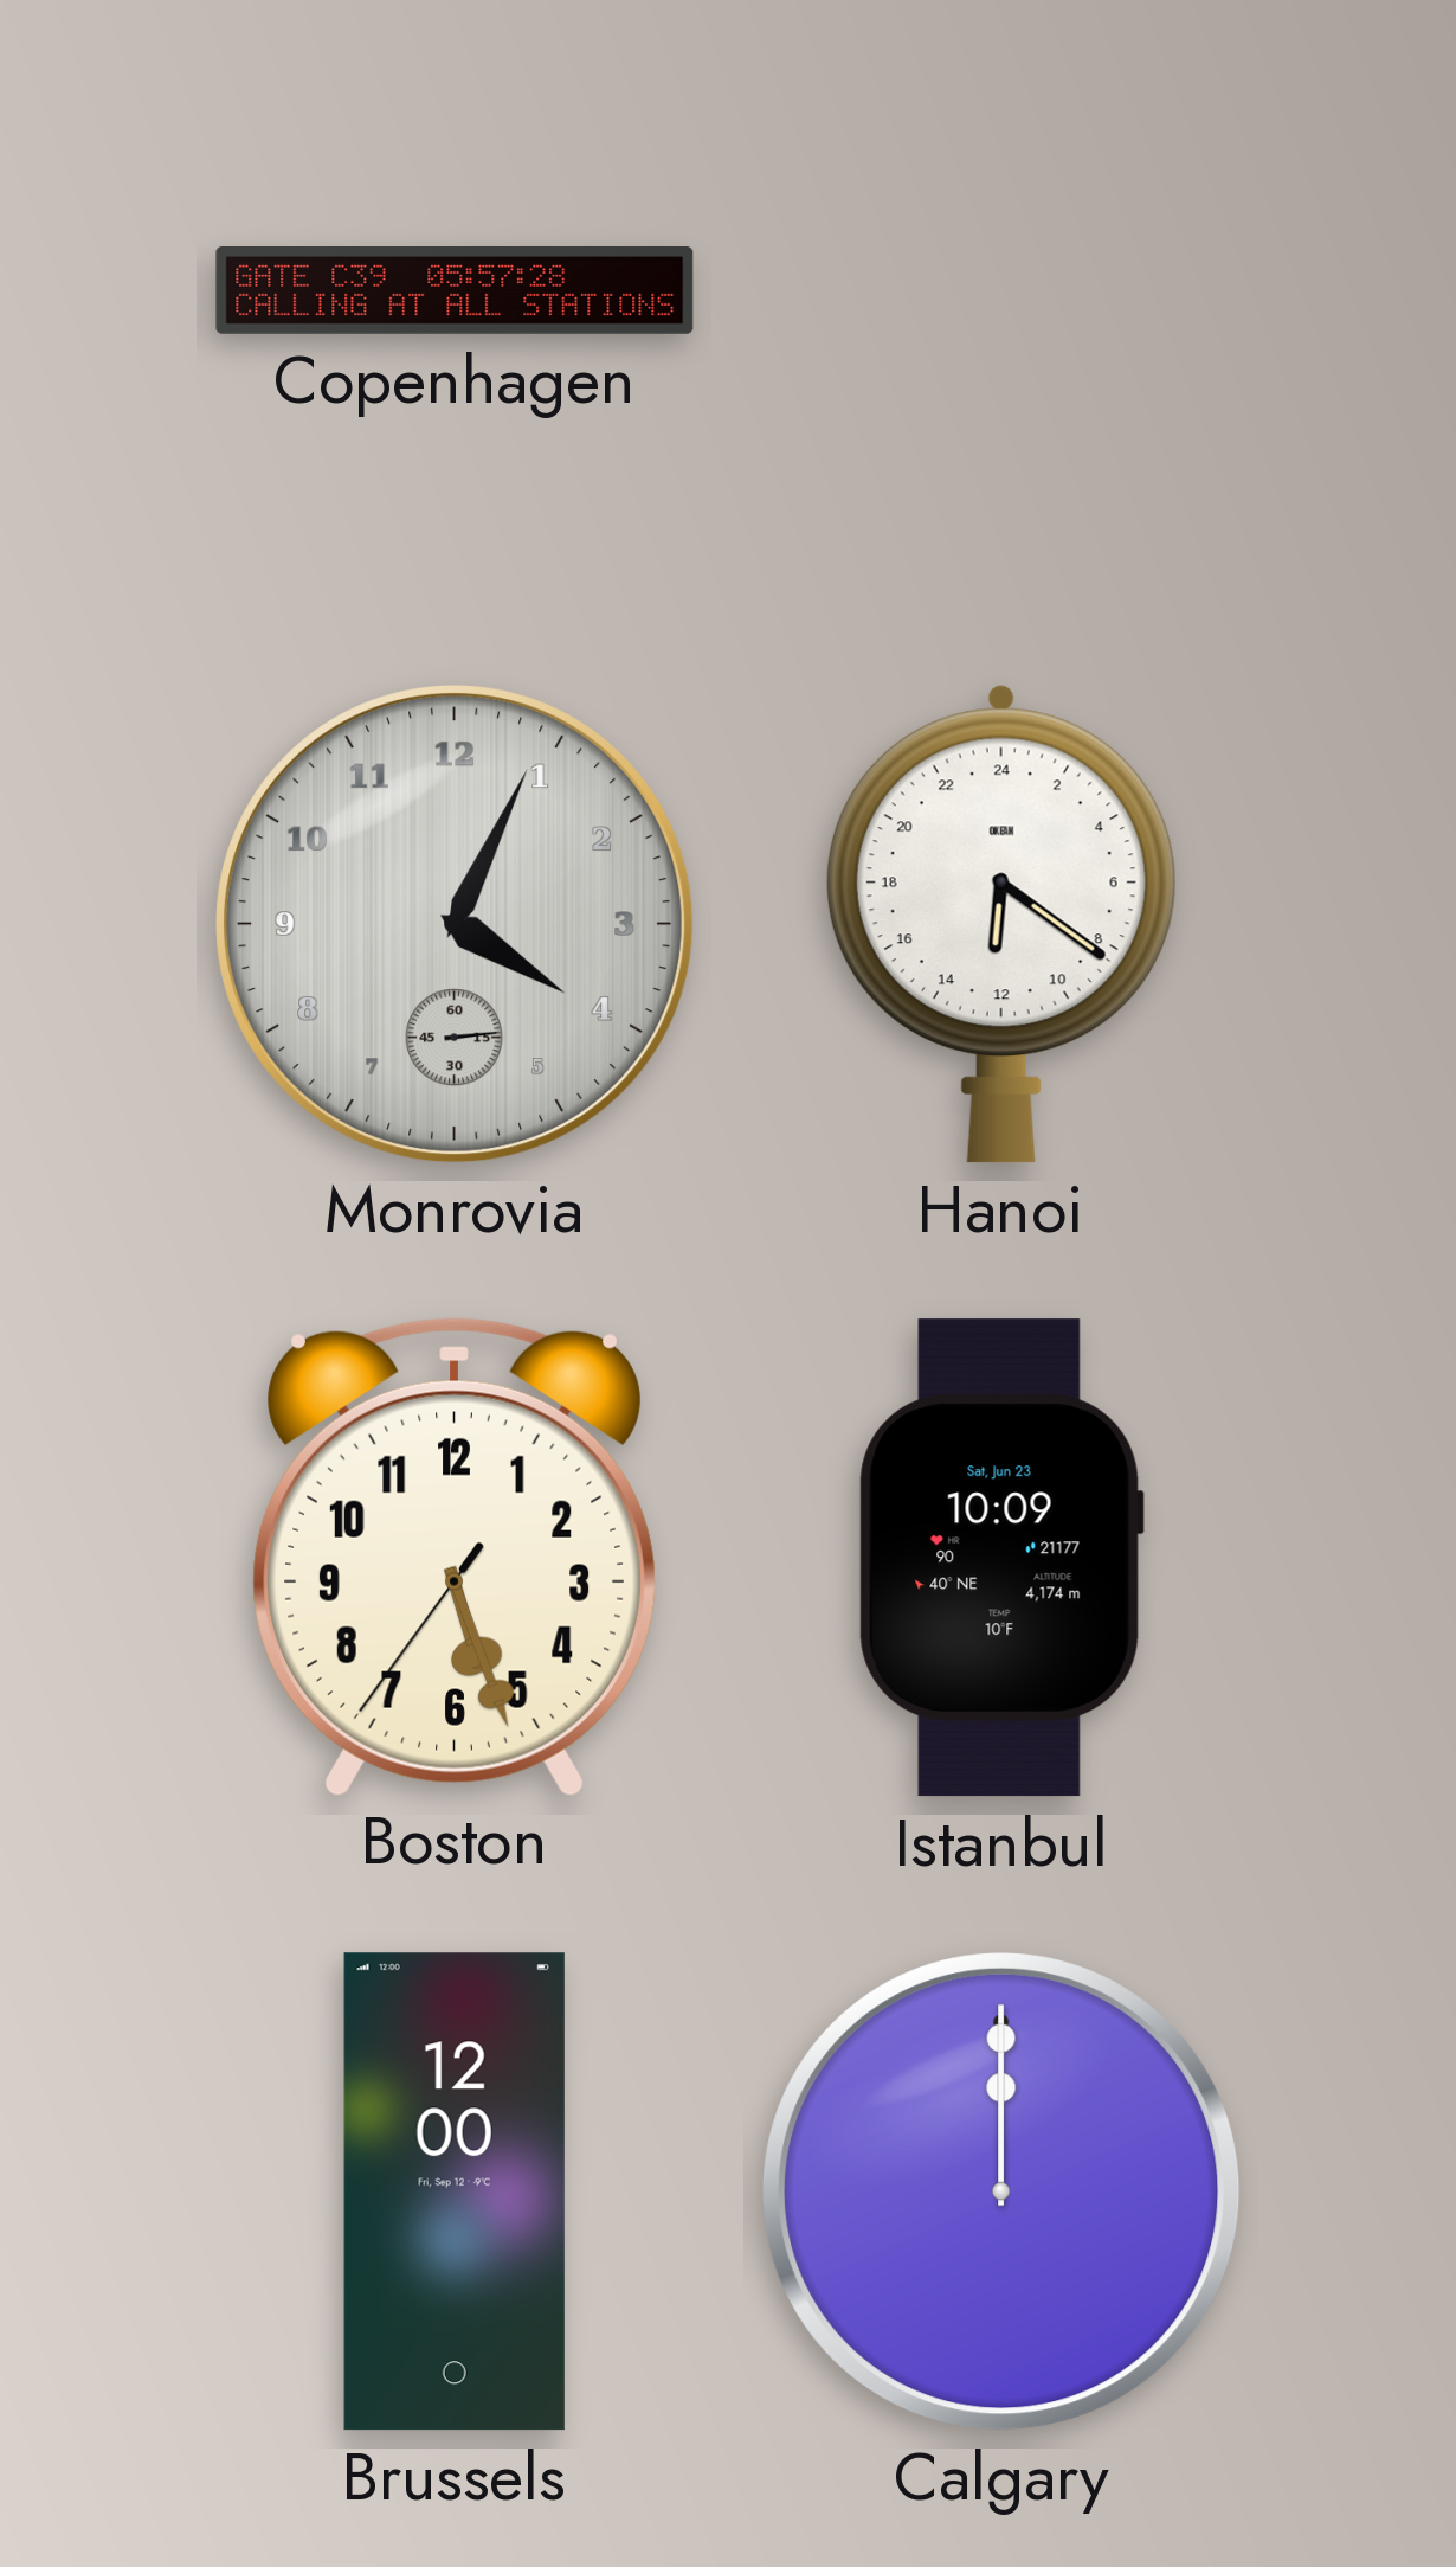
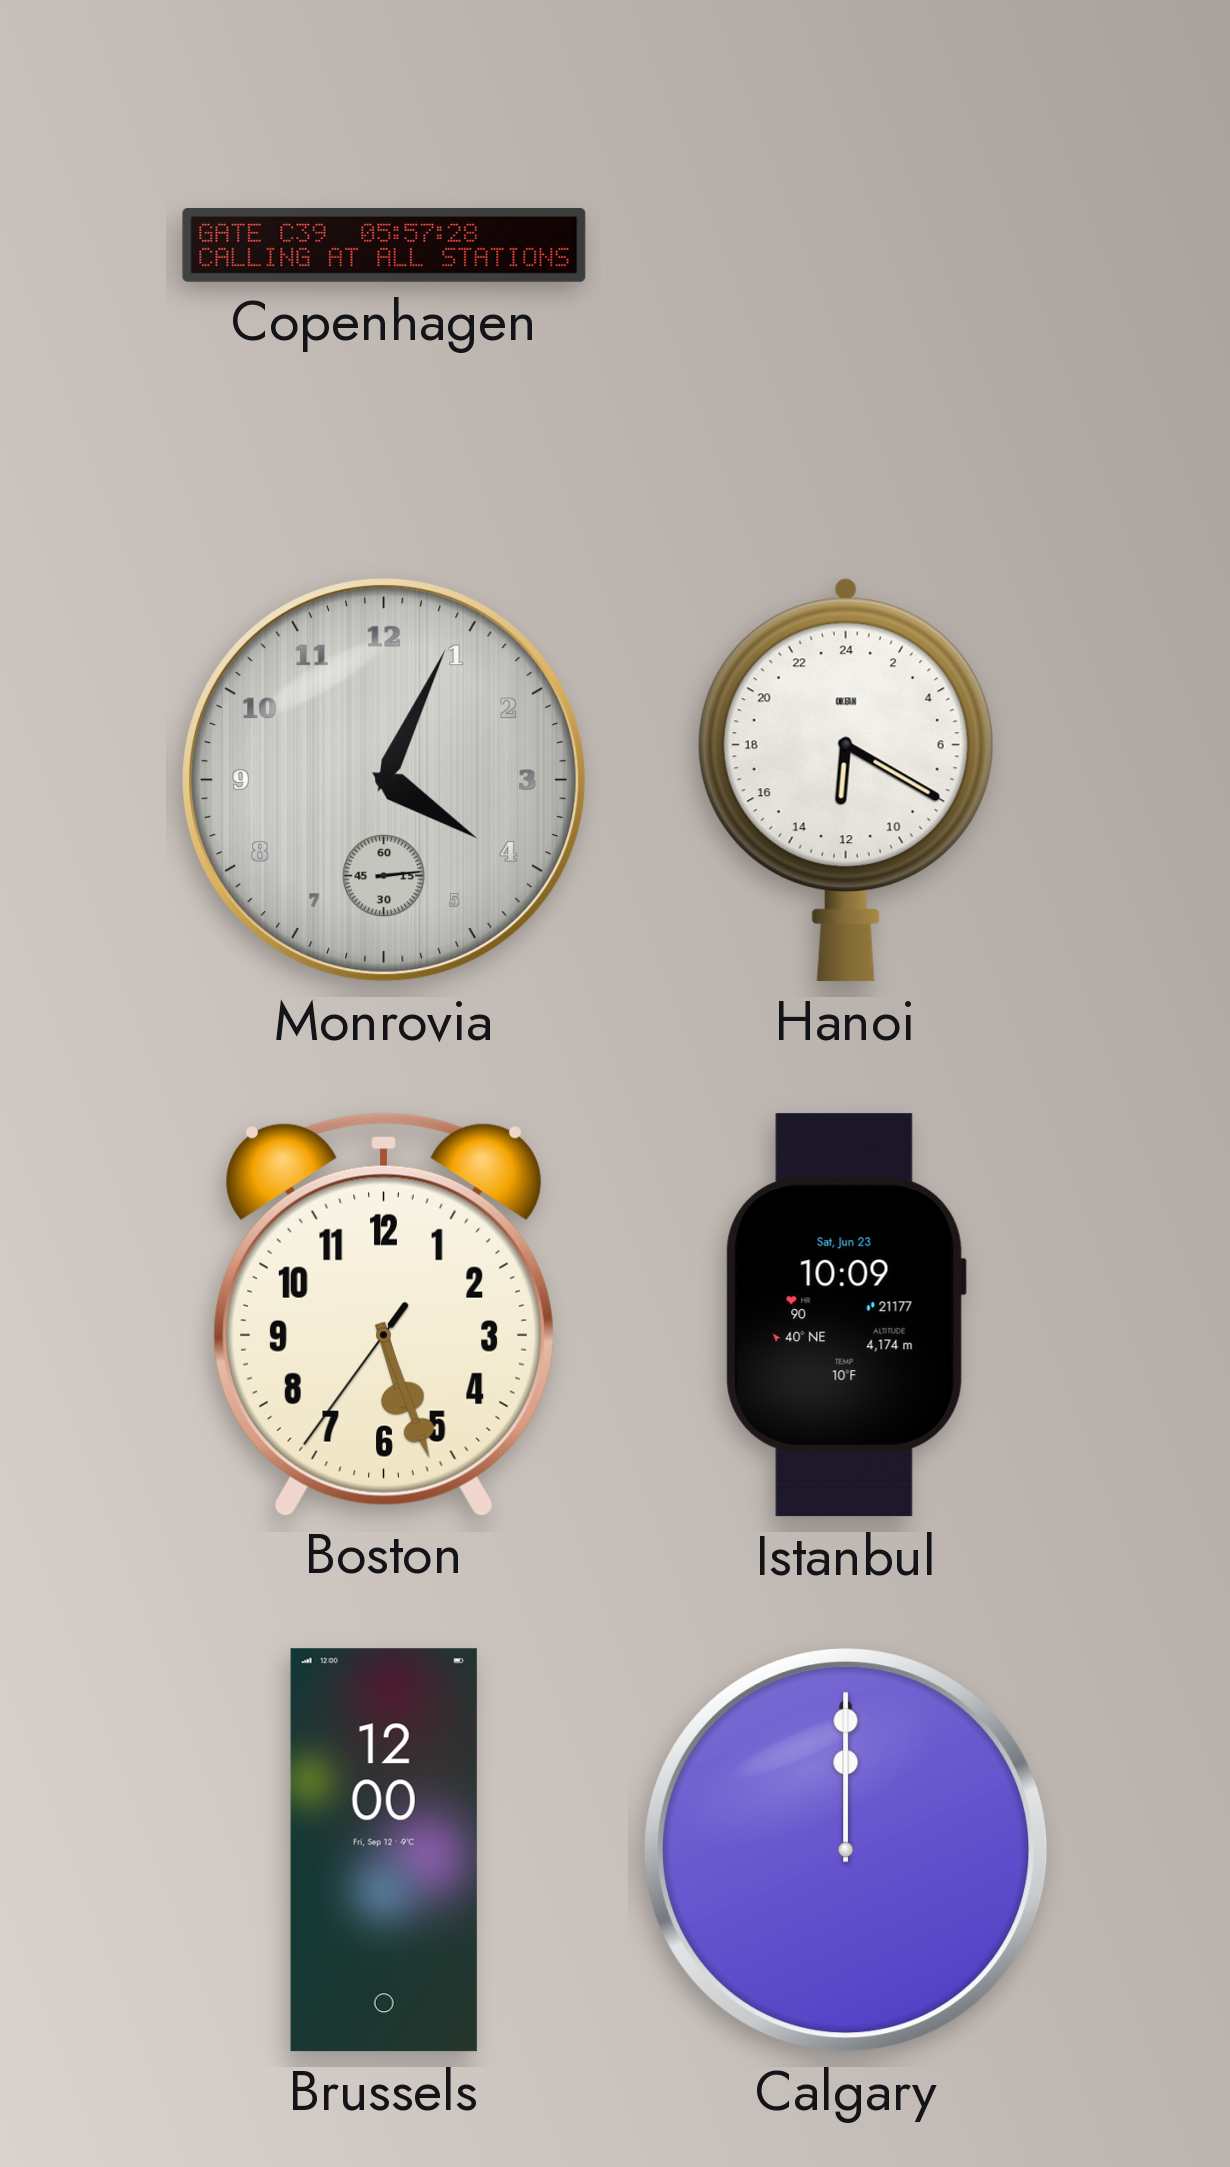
Hanoi: 12:21 -> 12:20 (846, 780)
